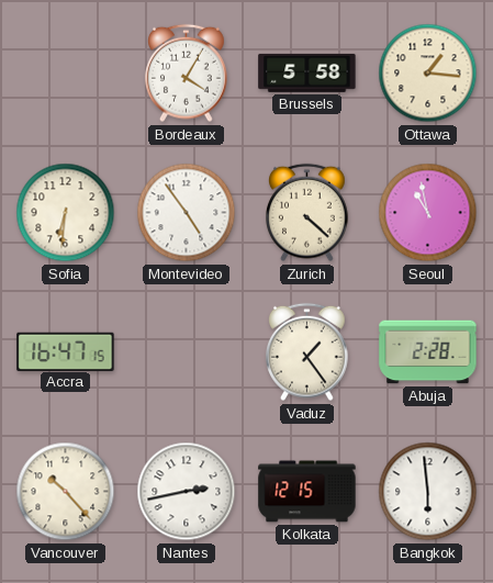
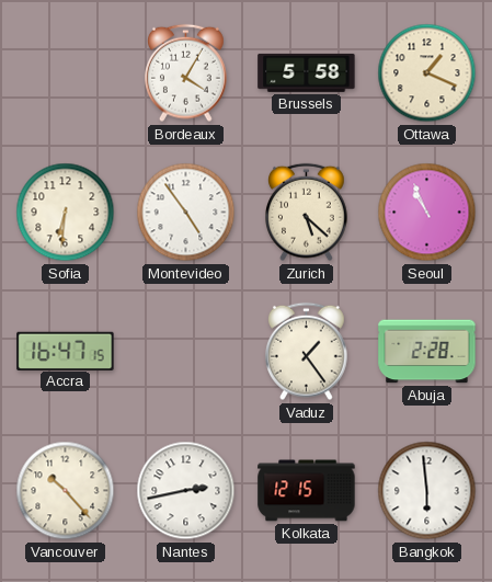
Ottawa: 1:16 -> 1:19 (427, 73)
Zurich: 4:22 -> 5:22 (307, 213)
Seoul: 10:58 -> 10:56 (427, 213)
